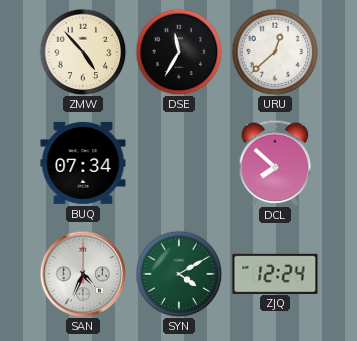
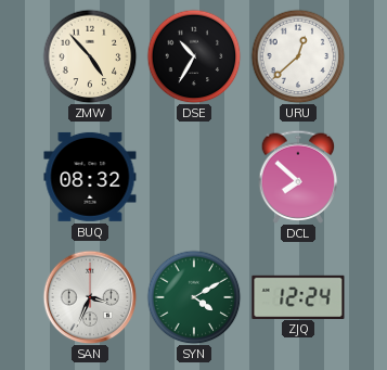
DSE: 11:35 -> 10:35 (194, 56)
BUQ: 07:34 -> 08:32 (90, 177)
SAN: 4:34 -> 3:34 (90, 297)
